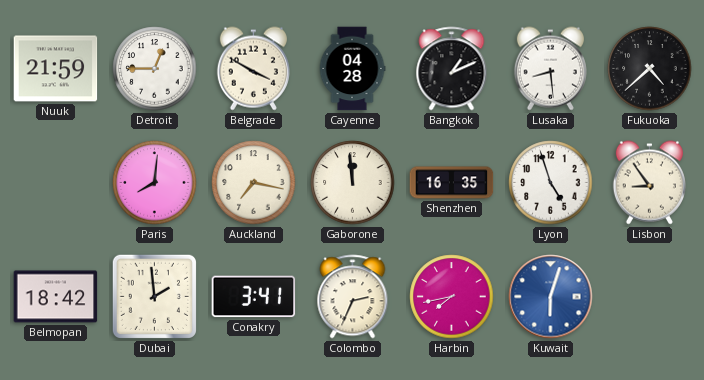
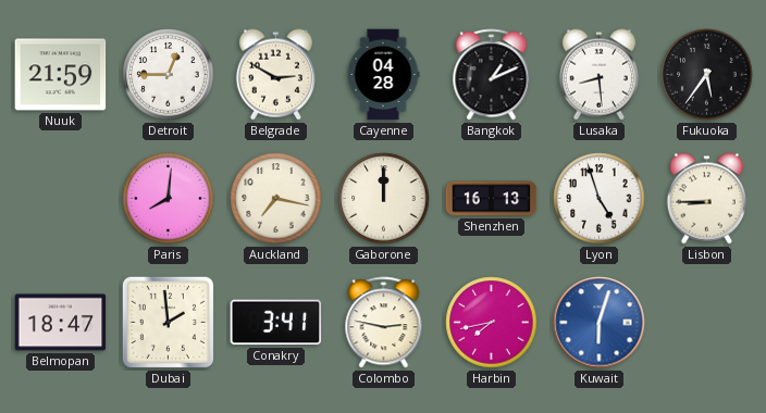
Belgrade: 3:50 -> 2:50 (275, 75)
Fukuoka: 4:38 -> 5:36 (707, 75)
Gaborone: 11:59 -> 12:00 (384, 199)
Shenzhen: 16:35 -> 16:13 (492, 199)
Lisbon: 8:54 -> 8:45 (706, 199)
Belmopan: 18:42 -> 18:47 (61, 323)
Colombo: 2:34 -> 2:47 (384, 323)
